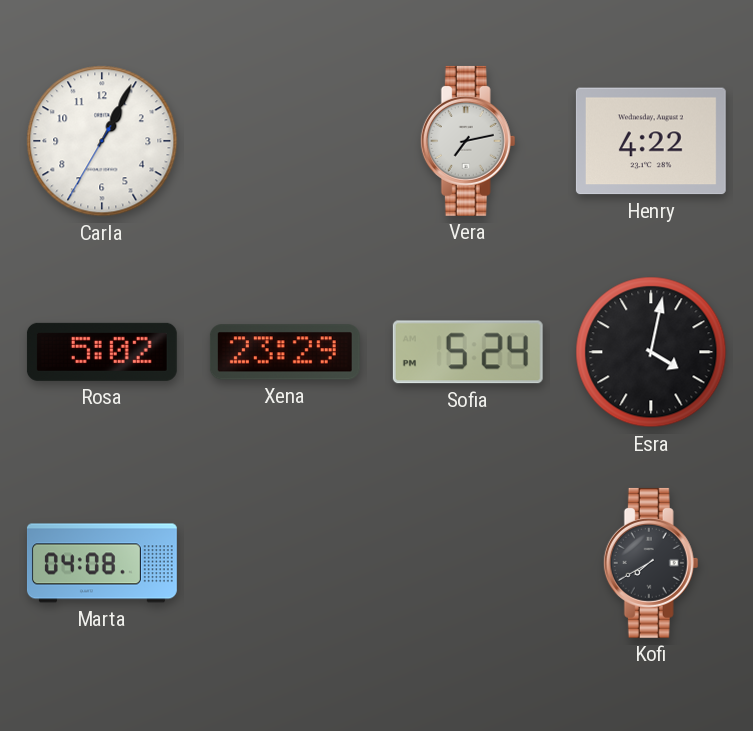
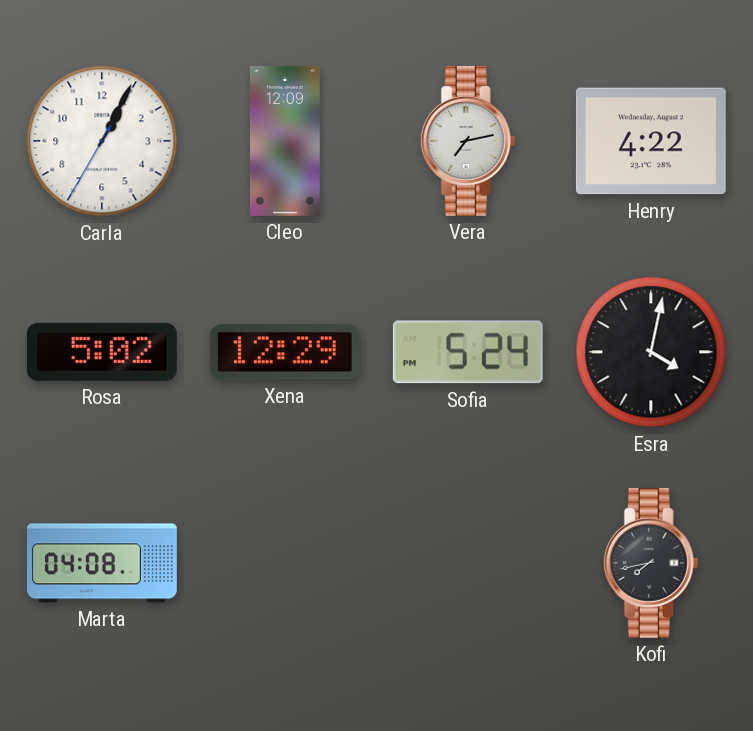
Cleo: none -> 12:09 (286, 141)
Xena: 23:29 -> 12:29 (285, 352)
Kofi: 7:40 -> 7:43 (651, 563)
